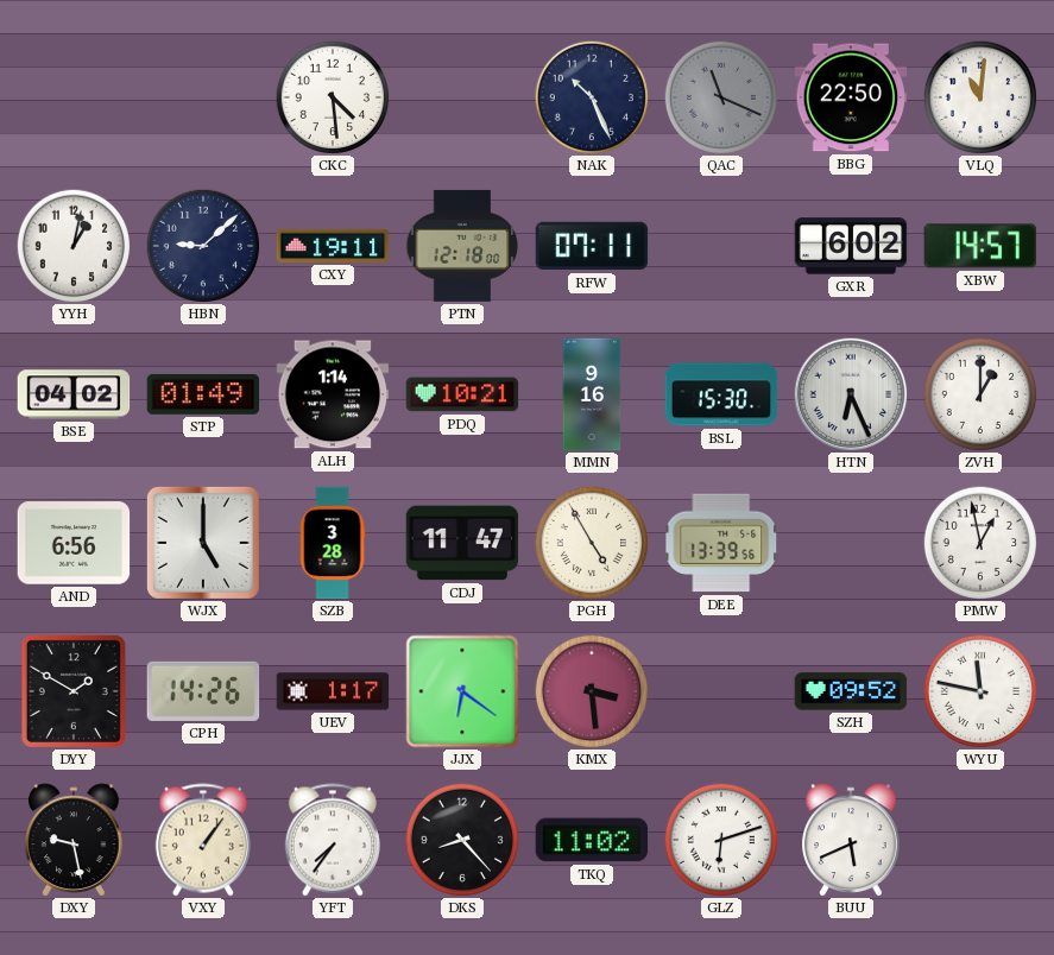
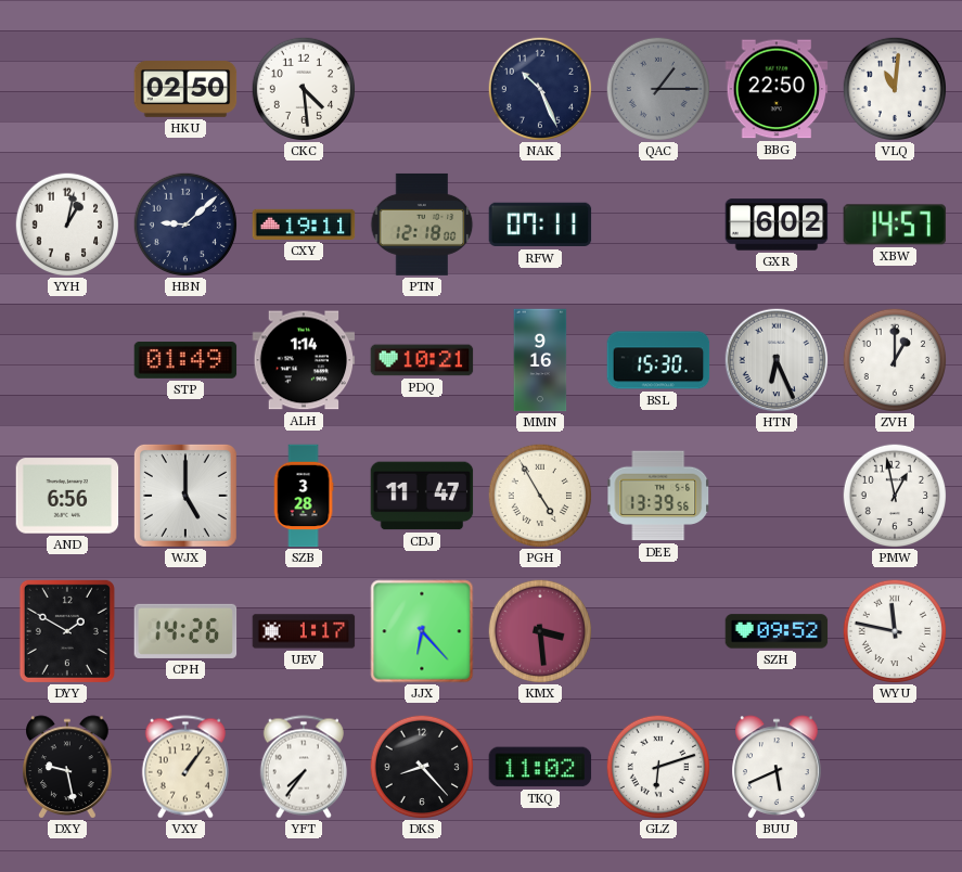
HKU: none -> 02:50 (185, 90)
QAC: 11:19 -> 1:15 (657, 88)
BSE: 04:02 -> none (74, 394)
JJX: 6:21 -> 6:23 (422, 631)
